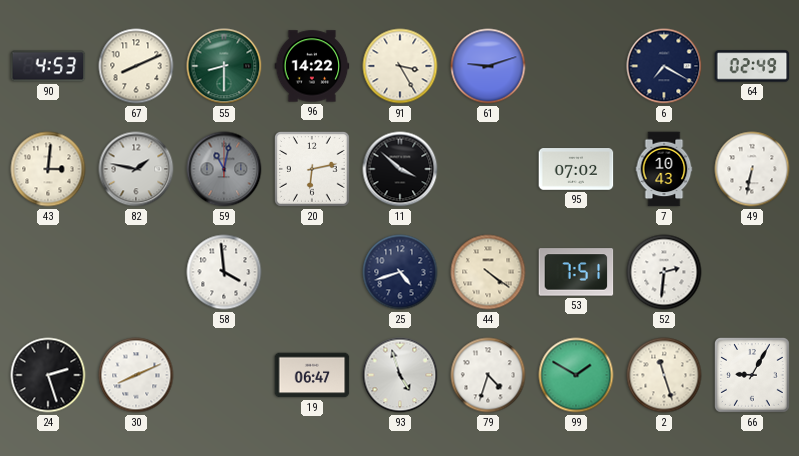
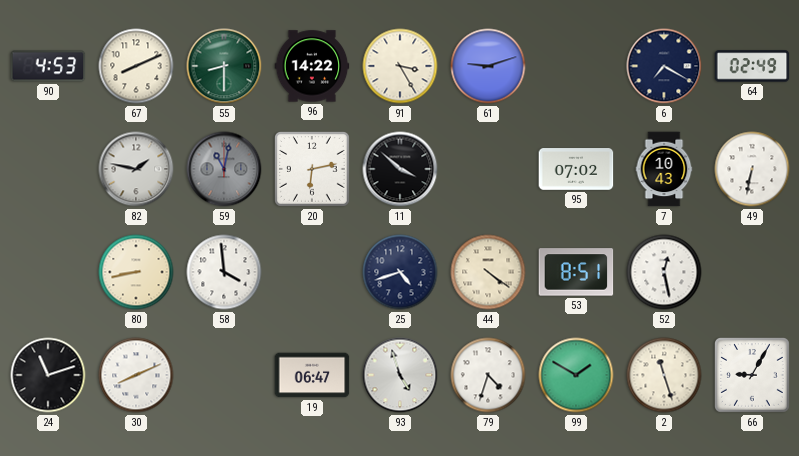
43: 3:01 -> none (48, 169)
80: none -> 8:43 (136, 272)
53: 7:51 -> 8:51 (576, 272)
52: 2:31 -> 12:28 (664, 272)
24: 2:27 -> 11:12 (48, 375)
